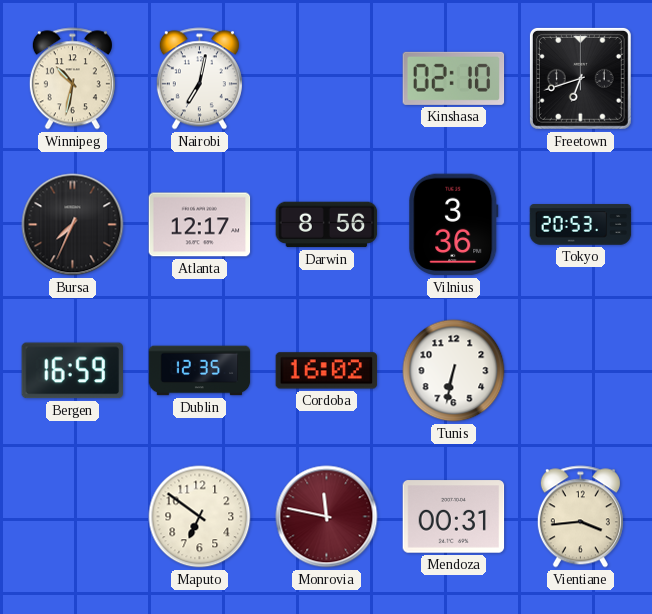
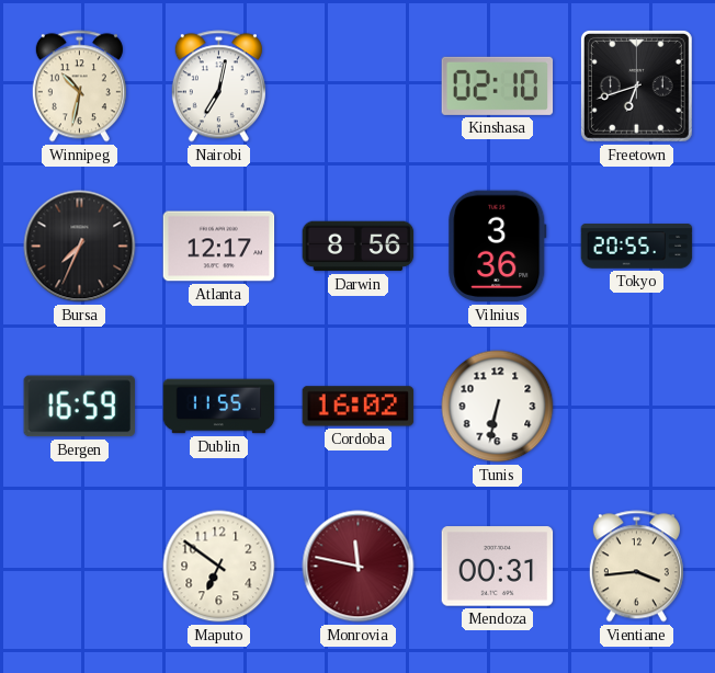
Tokyo: 20:53 -> 20:55 (637, 247)
Dublin: 12:35 -> 11:55 (219, 407)
